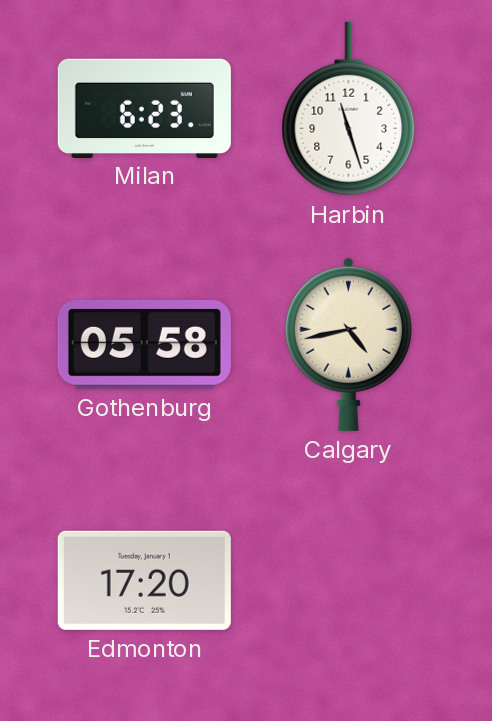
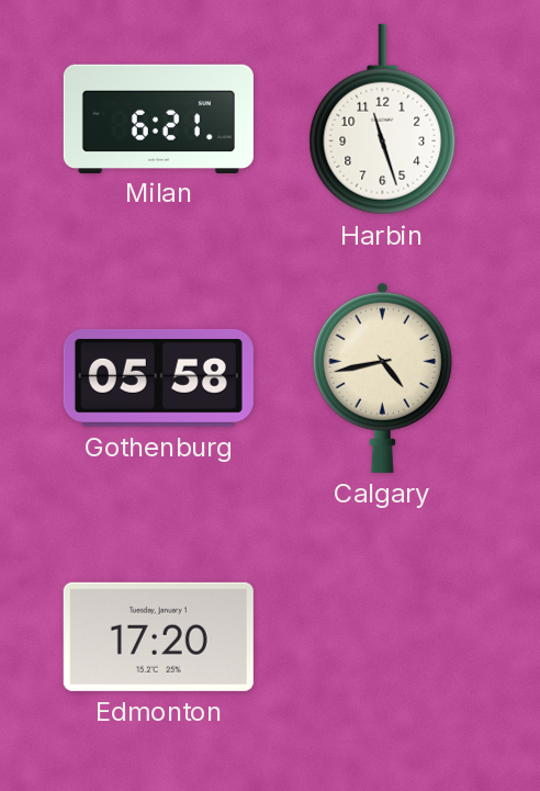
Milan: 6:23 -> 6:21 (158, 118)
